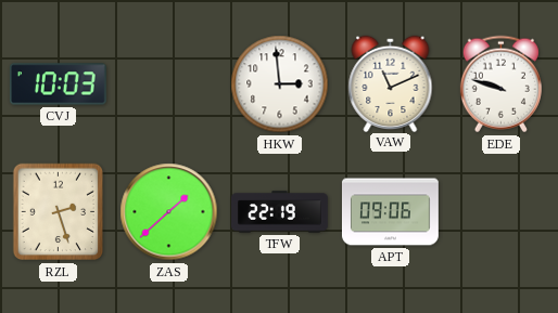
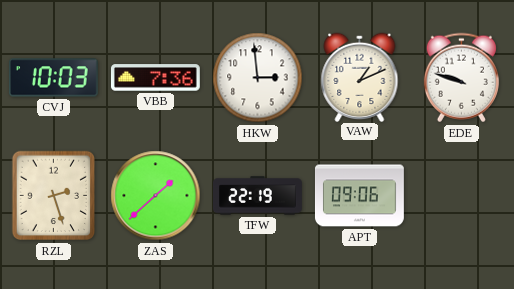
VBB: none -> 7:36 (155, 78)
VAW: 11:11 -> 1:11 (360, 77)
